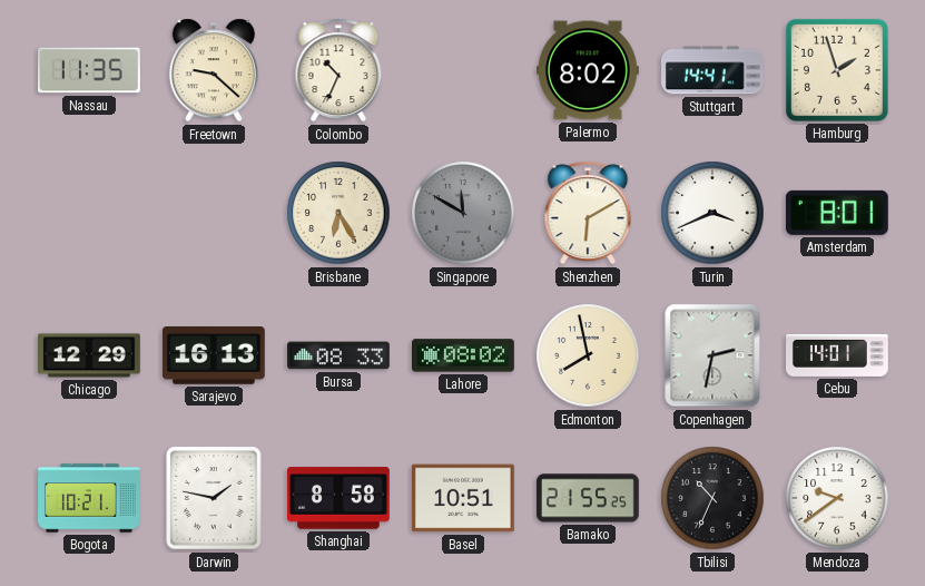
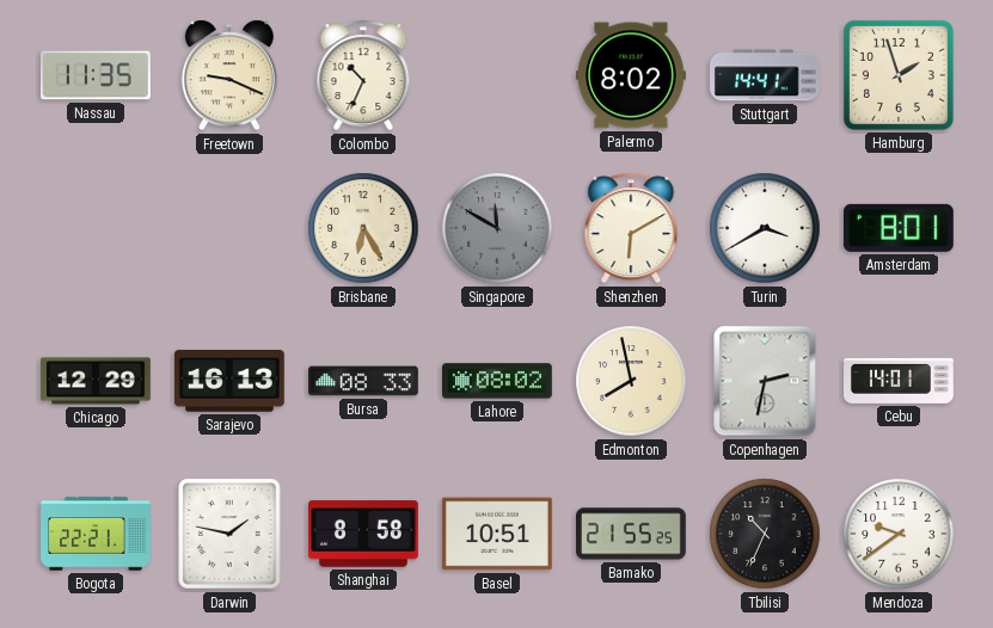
Freetown: 9:22 -> 9:19 (229, 75)
Turin: 3:41 -> 3:40 (765, 228)
Bogota: 10:21 -> 22:21 (96, 534)
